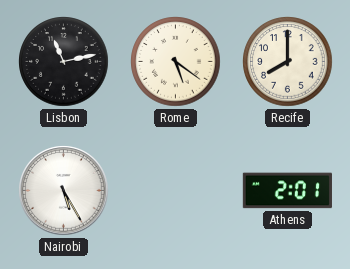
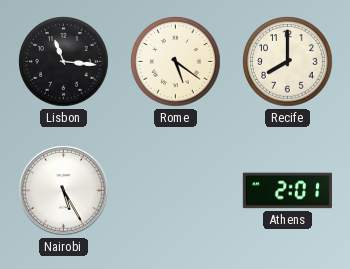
Lisbon: 11:13 -> 11:16 (64, 62)
